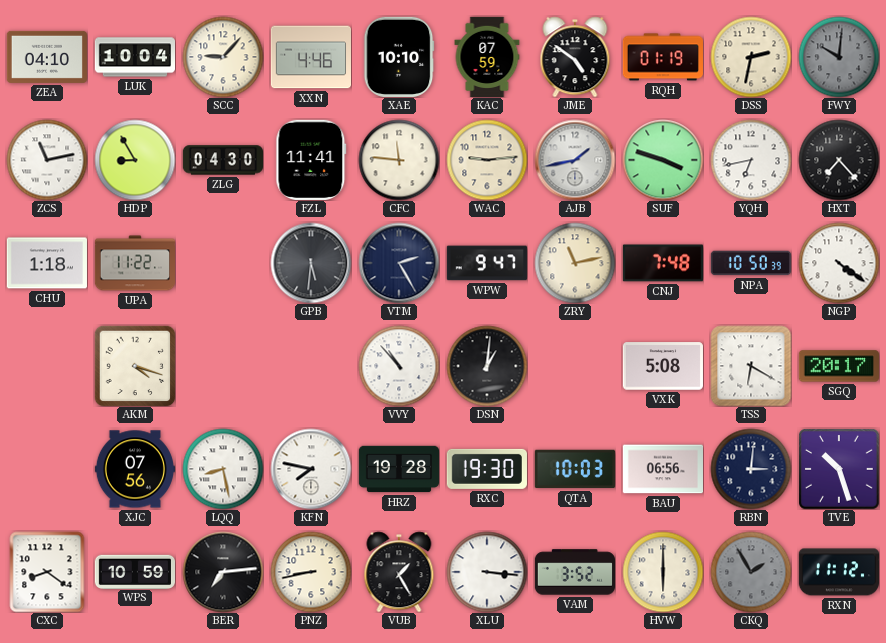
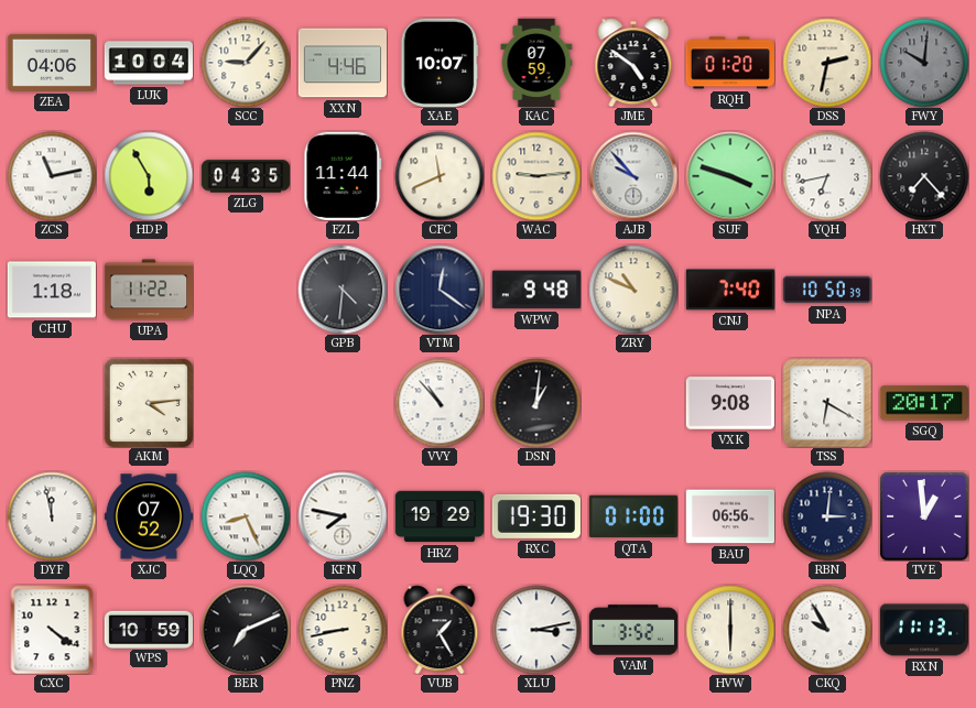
ZEA: 04:10 -> 04:06 (51, 63)
XAE: 10:10 -> 10:07 (440, 63)
RQH: 01:19 -> 01:20 (730, 63)
HDP: 8:55 -> 5:55 (149, 176)
ZLG: 04:30 -> 04:35 (245, 176)
FZL: 11:41 -> 11:44 (343, 176)
CFC: 11:46 -> 11:41 (440, 176)
AJB: 1:43 -> 9:53 (633, 176)
GPB: 5:31 -> 4:31 (343, 290)
VTM: 2:25 -> 12:21 (440, 290)
WPW: 9:47 -> 9:48 (536, 290)
ZRY: 11:13 -> 10:49 (633, 290)
CNJ: 7:48 -> 7:40 (729, 290)
NGP: 4:21 -> none (839, 263)
AKM: 4:18 -> 4:14 (149, 403)
VXK: 5:08 -> 9:08 (730, 403)
DYF: none -> 11:58 (52, 516)
XJC: 07:56 -> 07:52 (148, 516)
LQQ: 8:28 -> 8:26 (246, 516)
HRZ: 19:28 -> 19:29 (438, 516)
QTA: 10:03 -> 01:00 (633, 516)
TVE: 10:27 -> 12:59 (924, 516)
CXC: 8:21 -> 4:21 (52, 630)
BER: 7:14 -> 7:11 (246, 630)
XLU: 3:16 -> 3:13 (536, 630)
CKQ: 1:55 -> 9:55 (827, 630)
CKQ dial: grey -> white (827, 630)
RXN: 11:12 -> 11:13 (923, 630)
